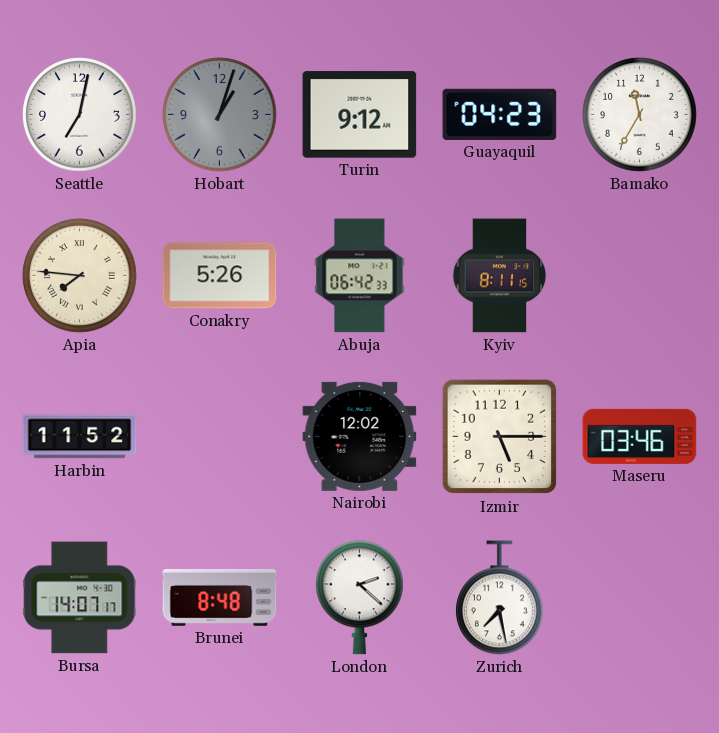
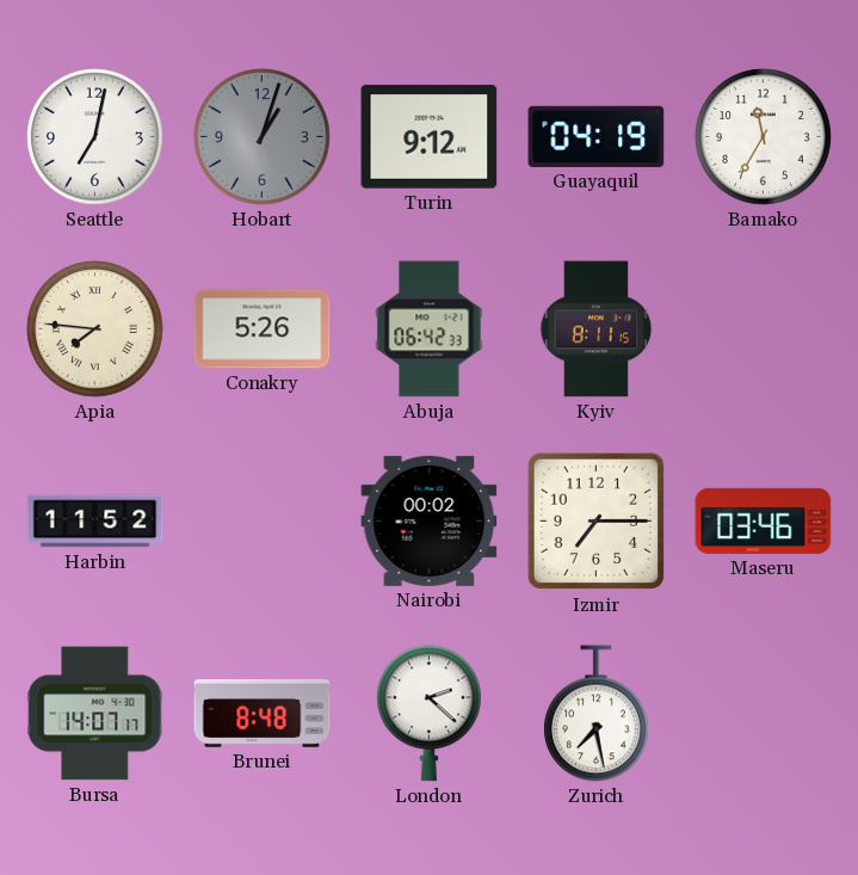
Guayaquil: 04:23 -> 04:19 (597, 136)
Nairobi: 12:02 -> 00:02 (430, 520)
Izmir: 5:15 -> 7:15 (597, 522)
